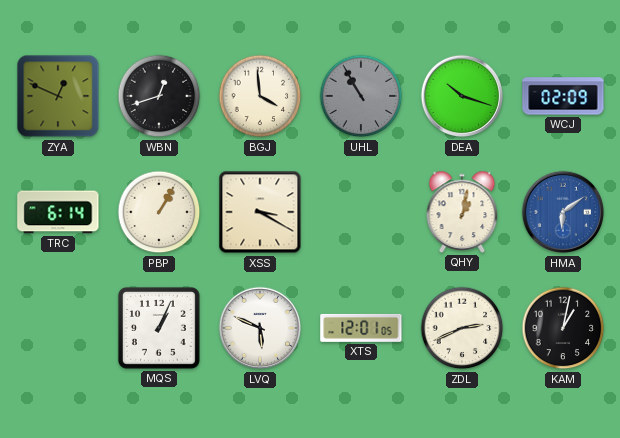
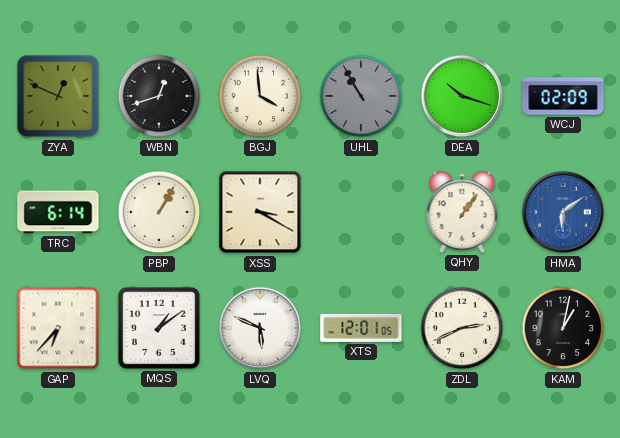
QHY: 1:02 -> 1:06 (462, 212)
GAP: none -> 6:37 (58, 328)
MQS: 1:04 -> 1:09 (159, 328)
